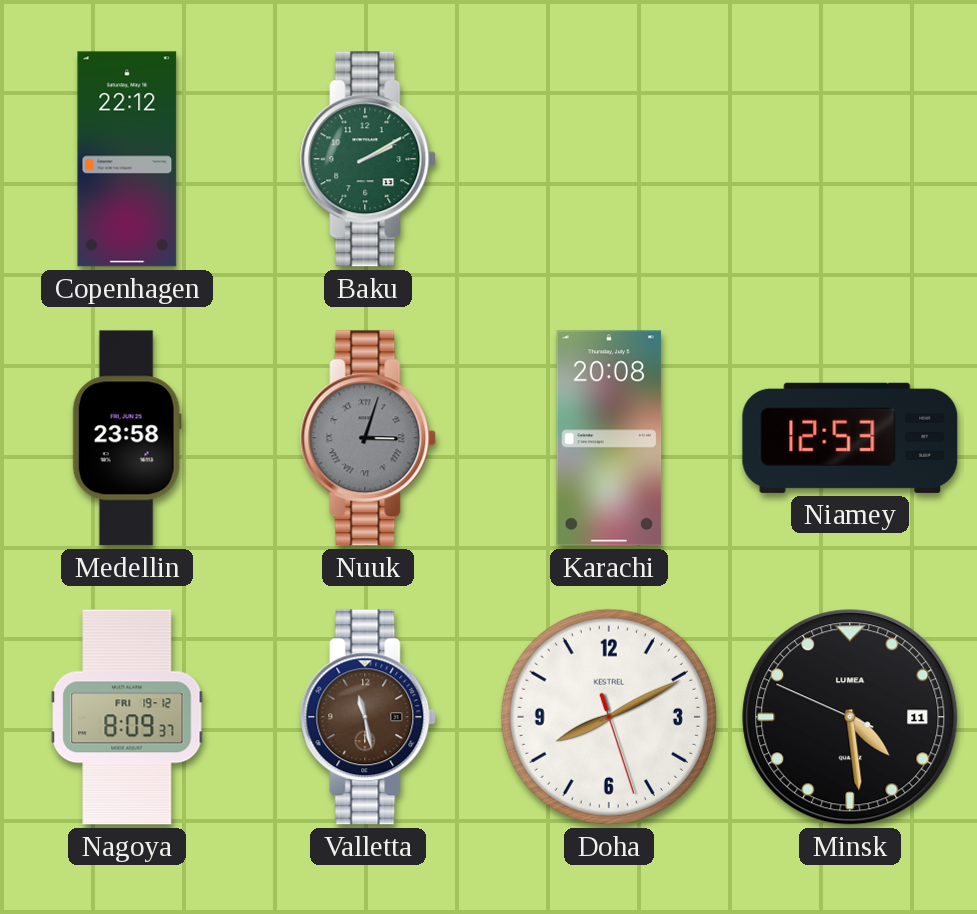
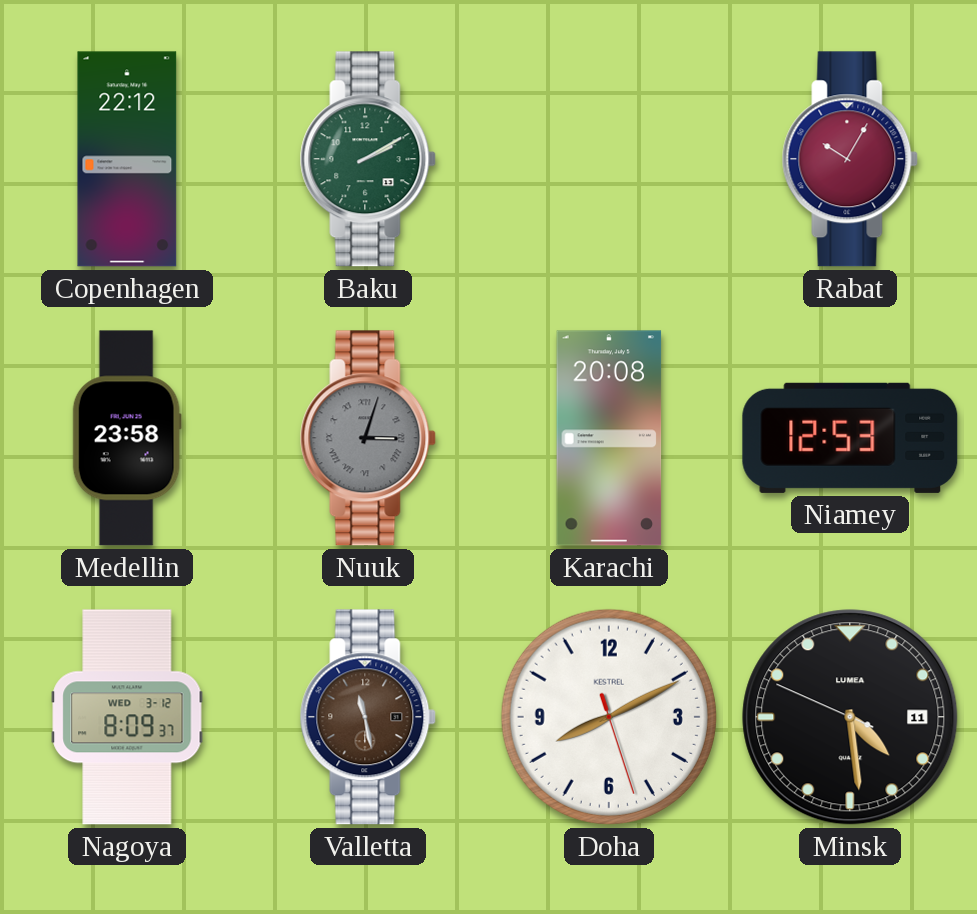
Rabat: none -> 10:05 (850, 159)
Nagoya date: FRI 19-12 -> WED 3-12 (127, 717)
